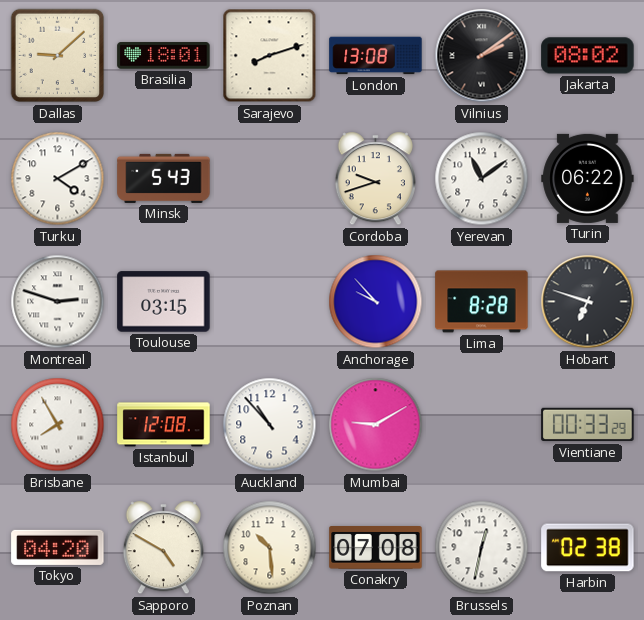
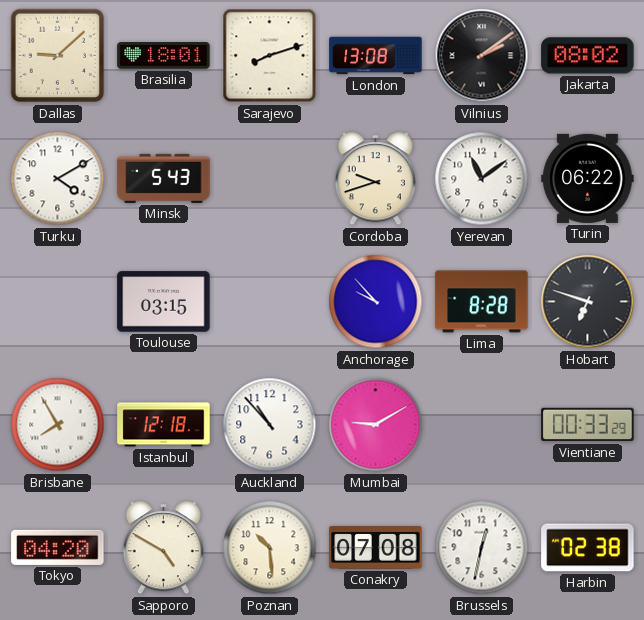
Montreal: 2:48 -> none (58, 302)
Istanbul: 12:08 -> 12:18 (164, 425)
